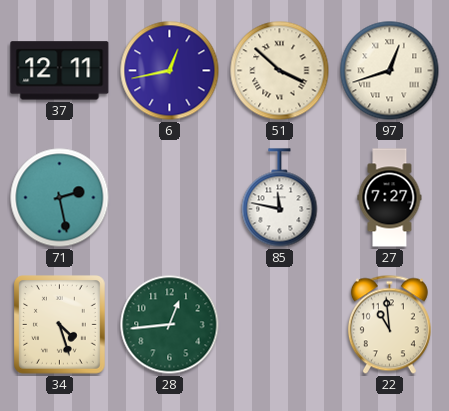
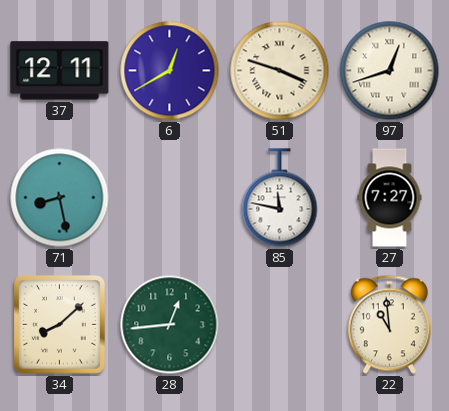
6: 12:43 -> 12:40 (170, 71)
51: 3:52 -> 3:48 (280, 71)
71: 2:28 -> 8:28 (60, 198)
34: 4:27 -> 8:08 (60, 325)
